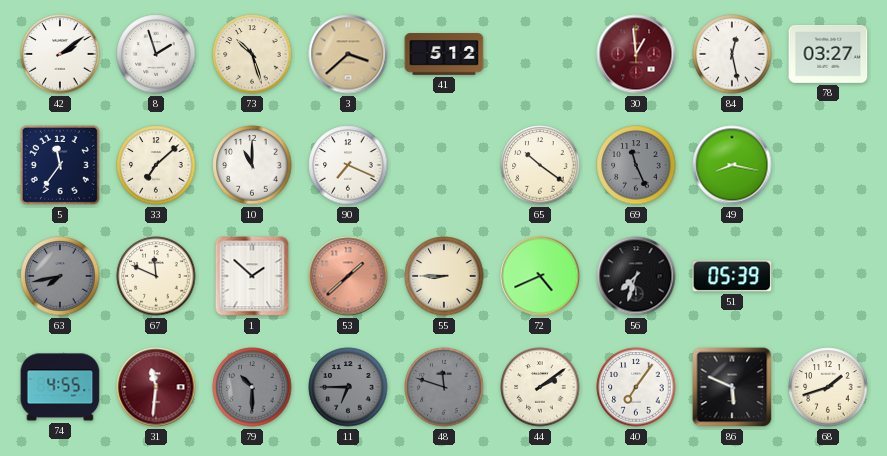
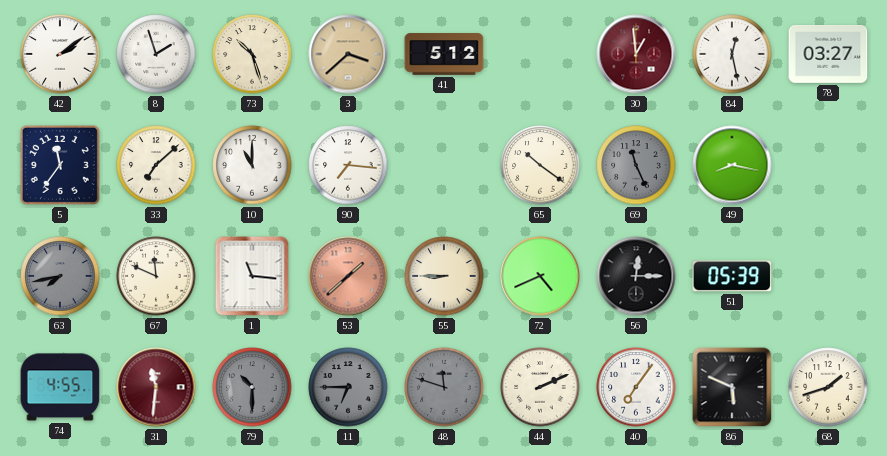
90: 7:19 -> 7:16 (348, 165)
1: 1:52 -> 11:16 (252, 276)
56: 7:33 -> 12:15 (636, 276)
44: 2:09 -> 2:11 (540, 387)
